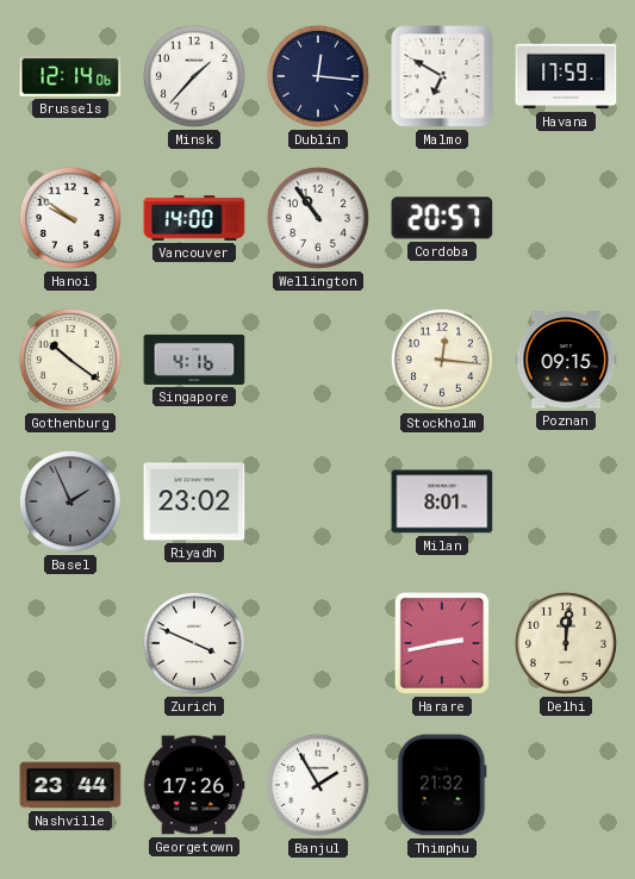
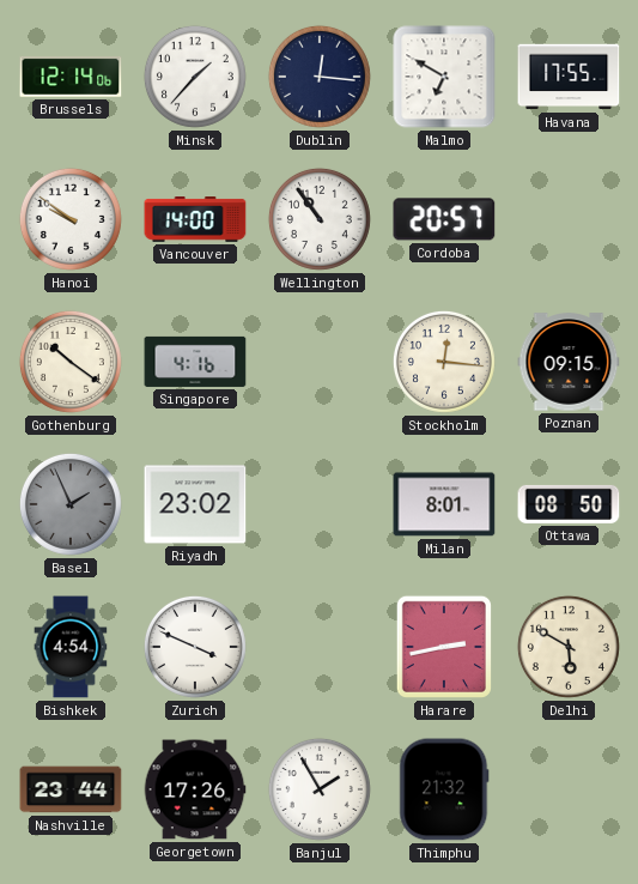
Havana: 17:59 -> 17:55 (569, 77)
Ottawa: none -> 08:50 (569, 504)
Bishkek: none -> 4:54 (71, 647)
Delhi: 12:01 -> 5:50 (569, 647)
